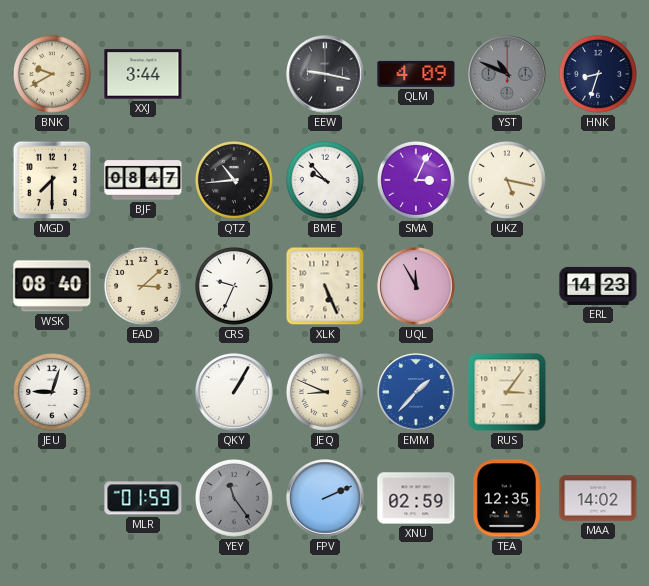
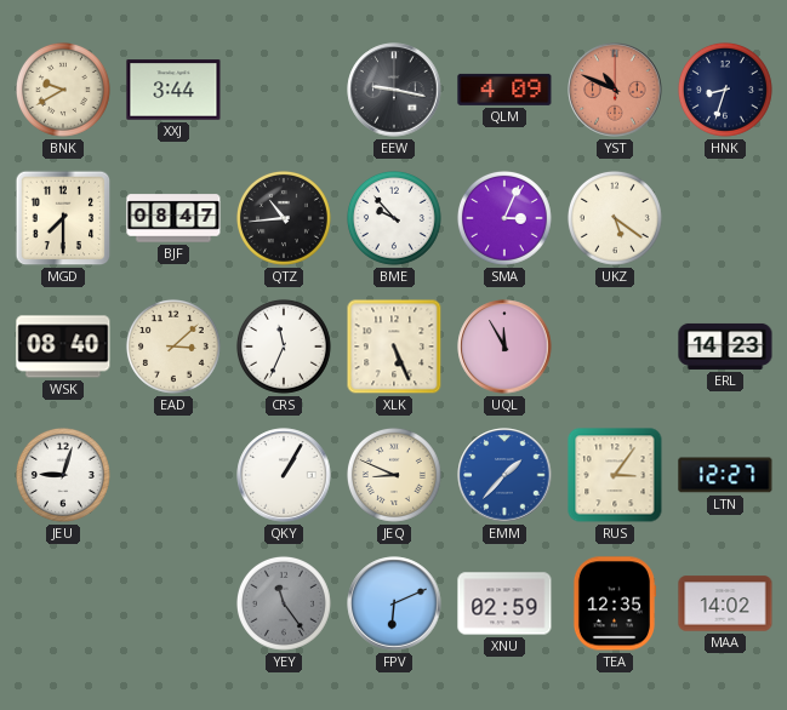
YST dial: grey -> salmon (615, 90)
UKZ: 5:17 -> 5:21 (615, 218)
CRS: 9:34 -> 11:34 (284, 347)
LTN: none -> 12:27 (725, 475)
MLR: 01:59 -> none (143, 498)
FPV: 2:11 -> 6:11 (394, 603)
